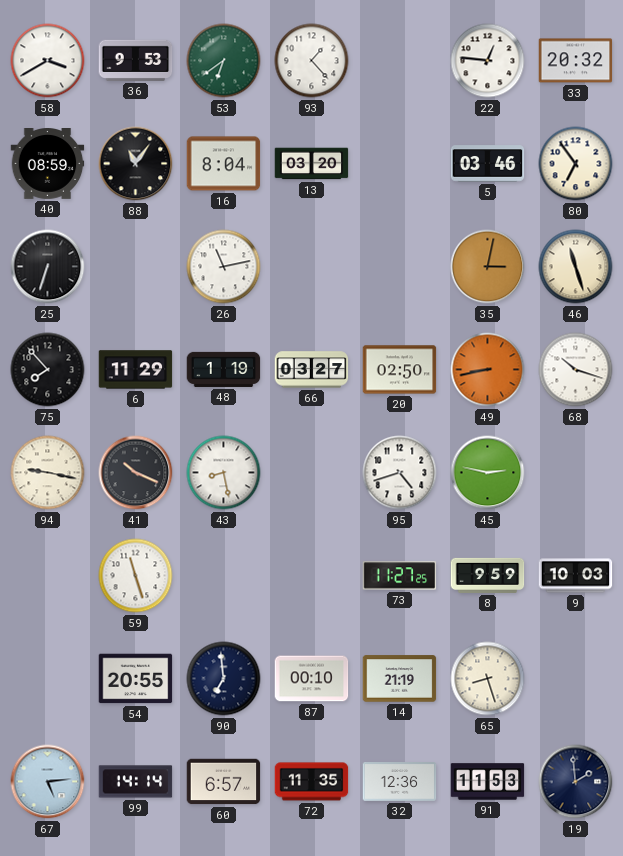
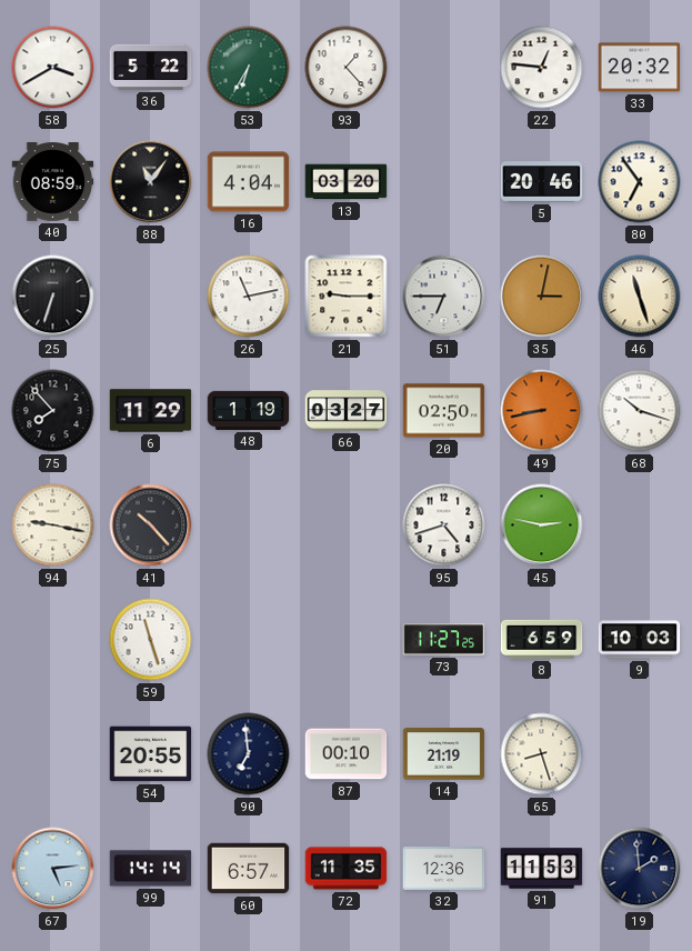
36: 9:53 -> 5:22 (151, 67)
53: 6:39 -> 6:35 (249, 68)
16: 8:04 -> 4:04 (249, 182)
5: 03:46 -> 20:46 (542, 182)
21: none -> 9:15 (347, 297)
51: none -> 6:45 (444, 297)
41: 10:19 -> 10:23 (151, 525)
43: 8:28 -> none (224, 473)
8: 9:59 -> 6:59 (542, 639)
